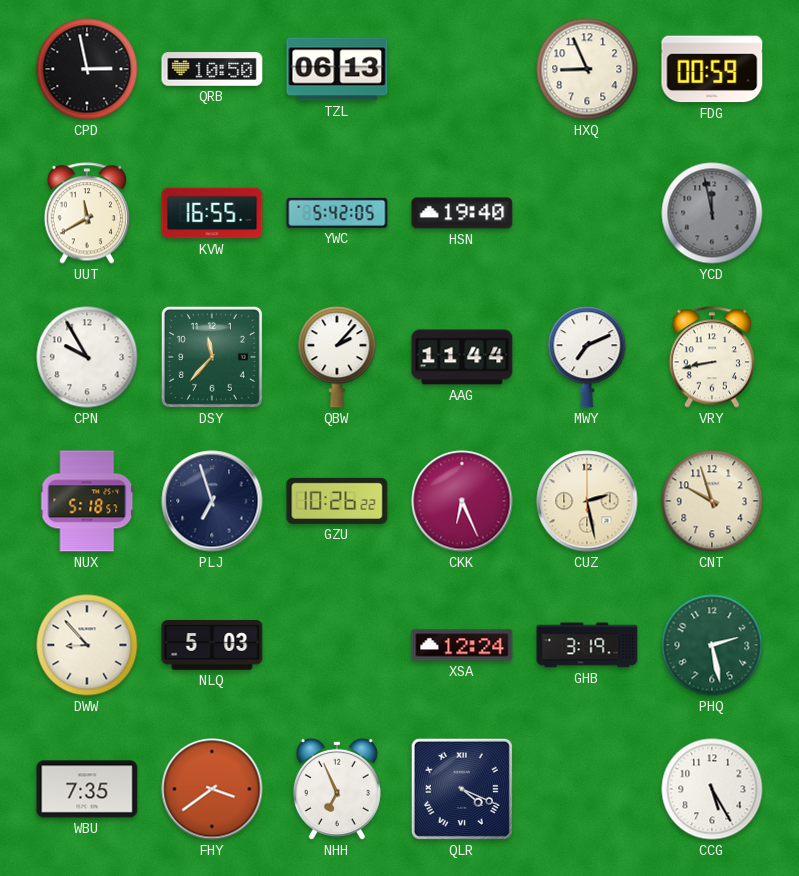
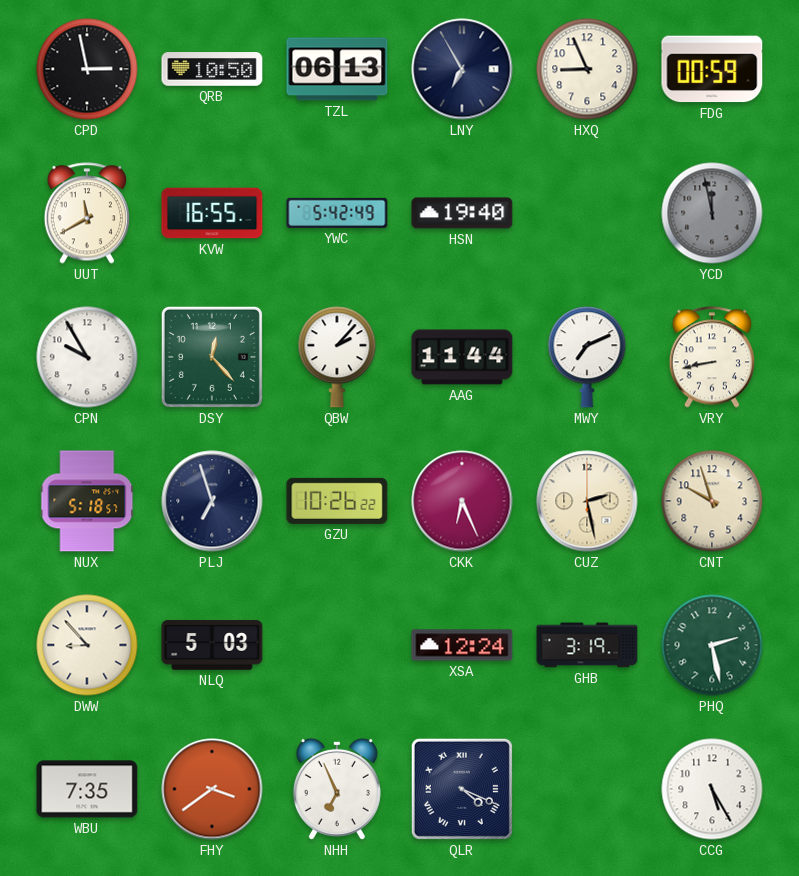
LNY: none -> 6:55 (462, 69)
YWC: 5:42:05 -> 5:42:49 (337, 213)
DSY: 11:37 -> 12:23 (212, 357)
